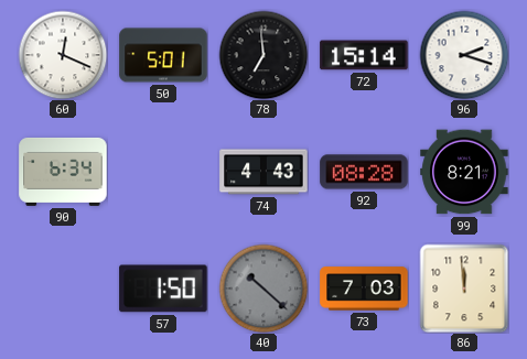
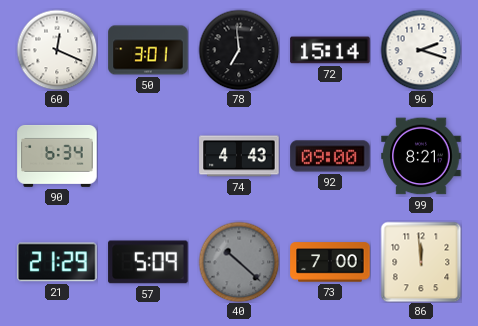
50: 5:01 -> 3:01 (148, 50)
92: 08:28 -> 09:00 (330, 156)
21: none -> 21:29 (57, 262)
57: 1:50 -> 5:09 (148, 262)
73: 7:03 -> 7:00 (330, 262)
